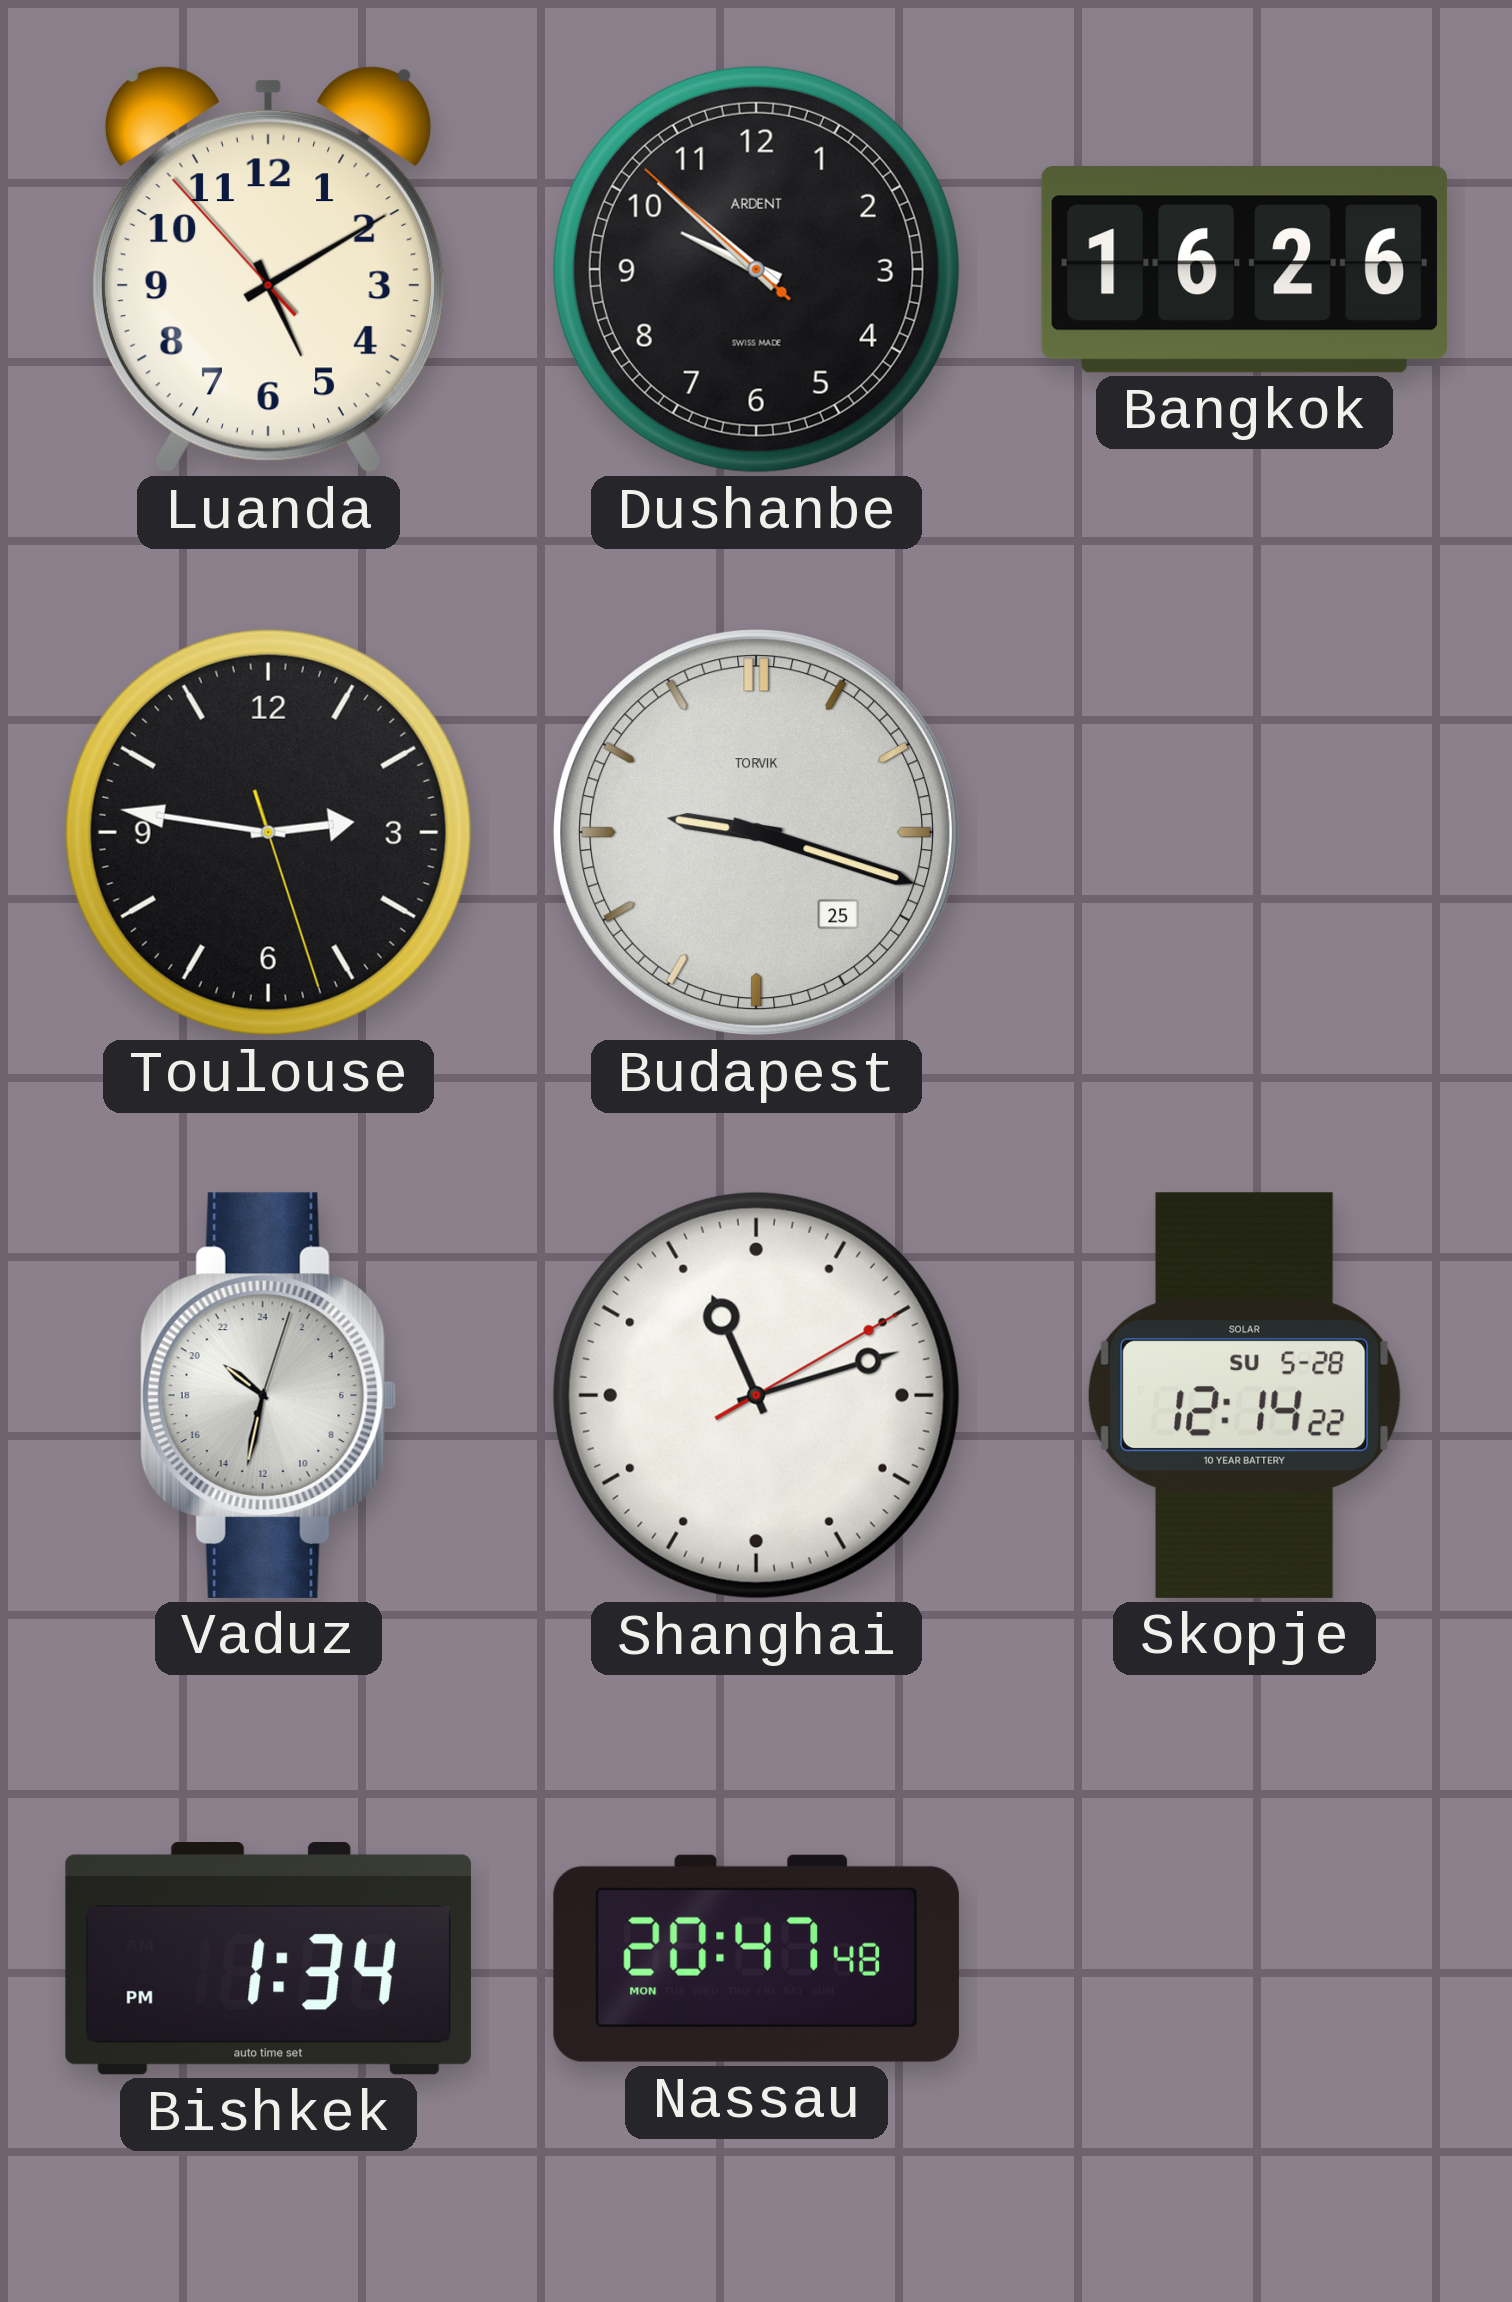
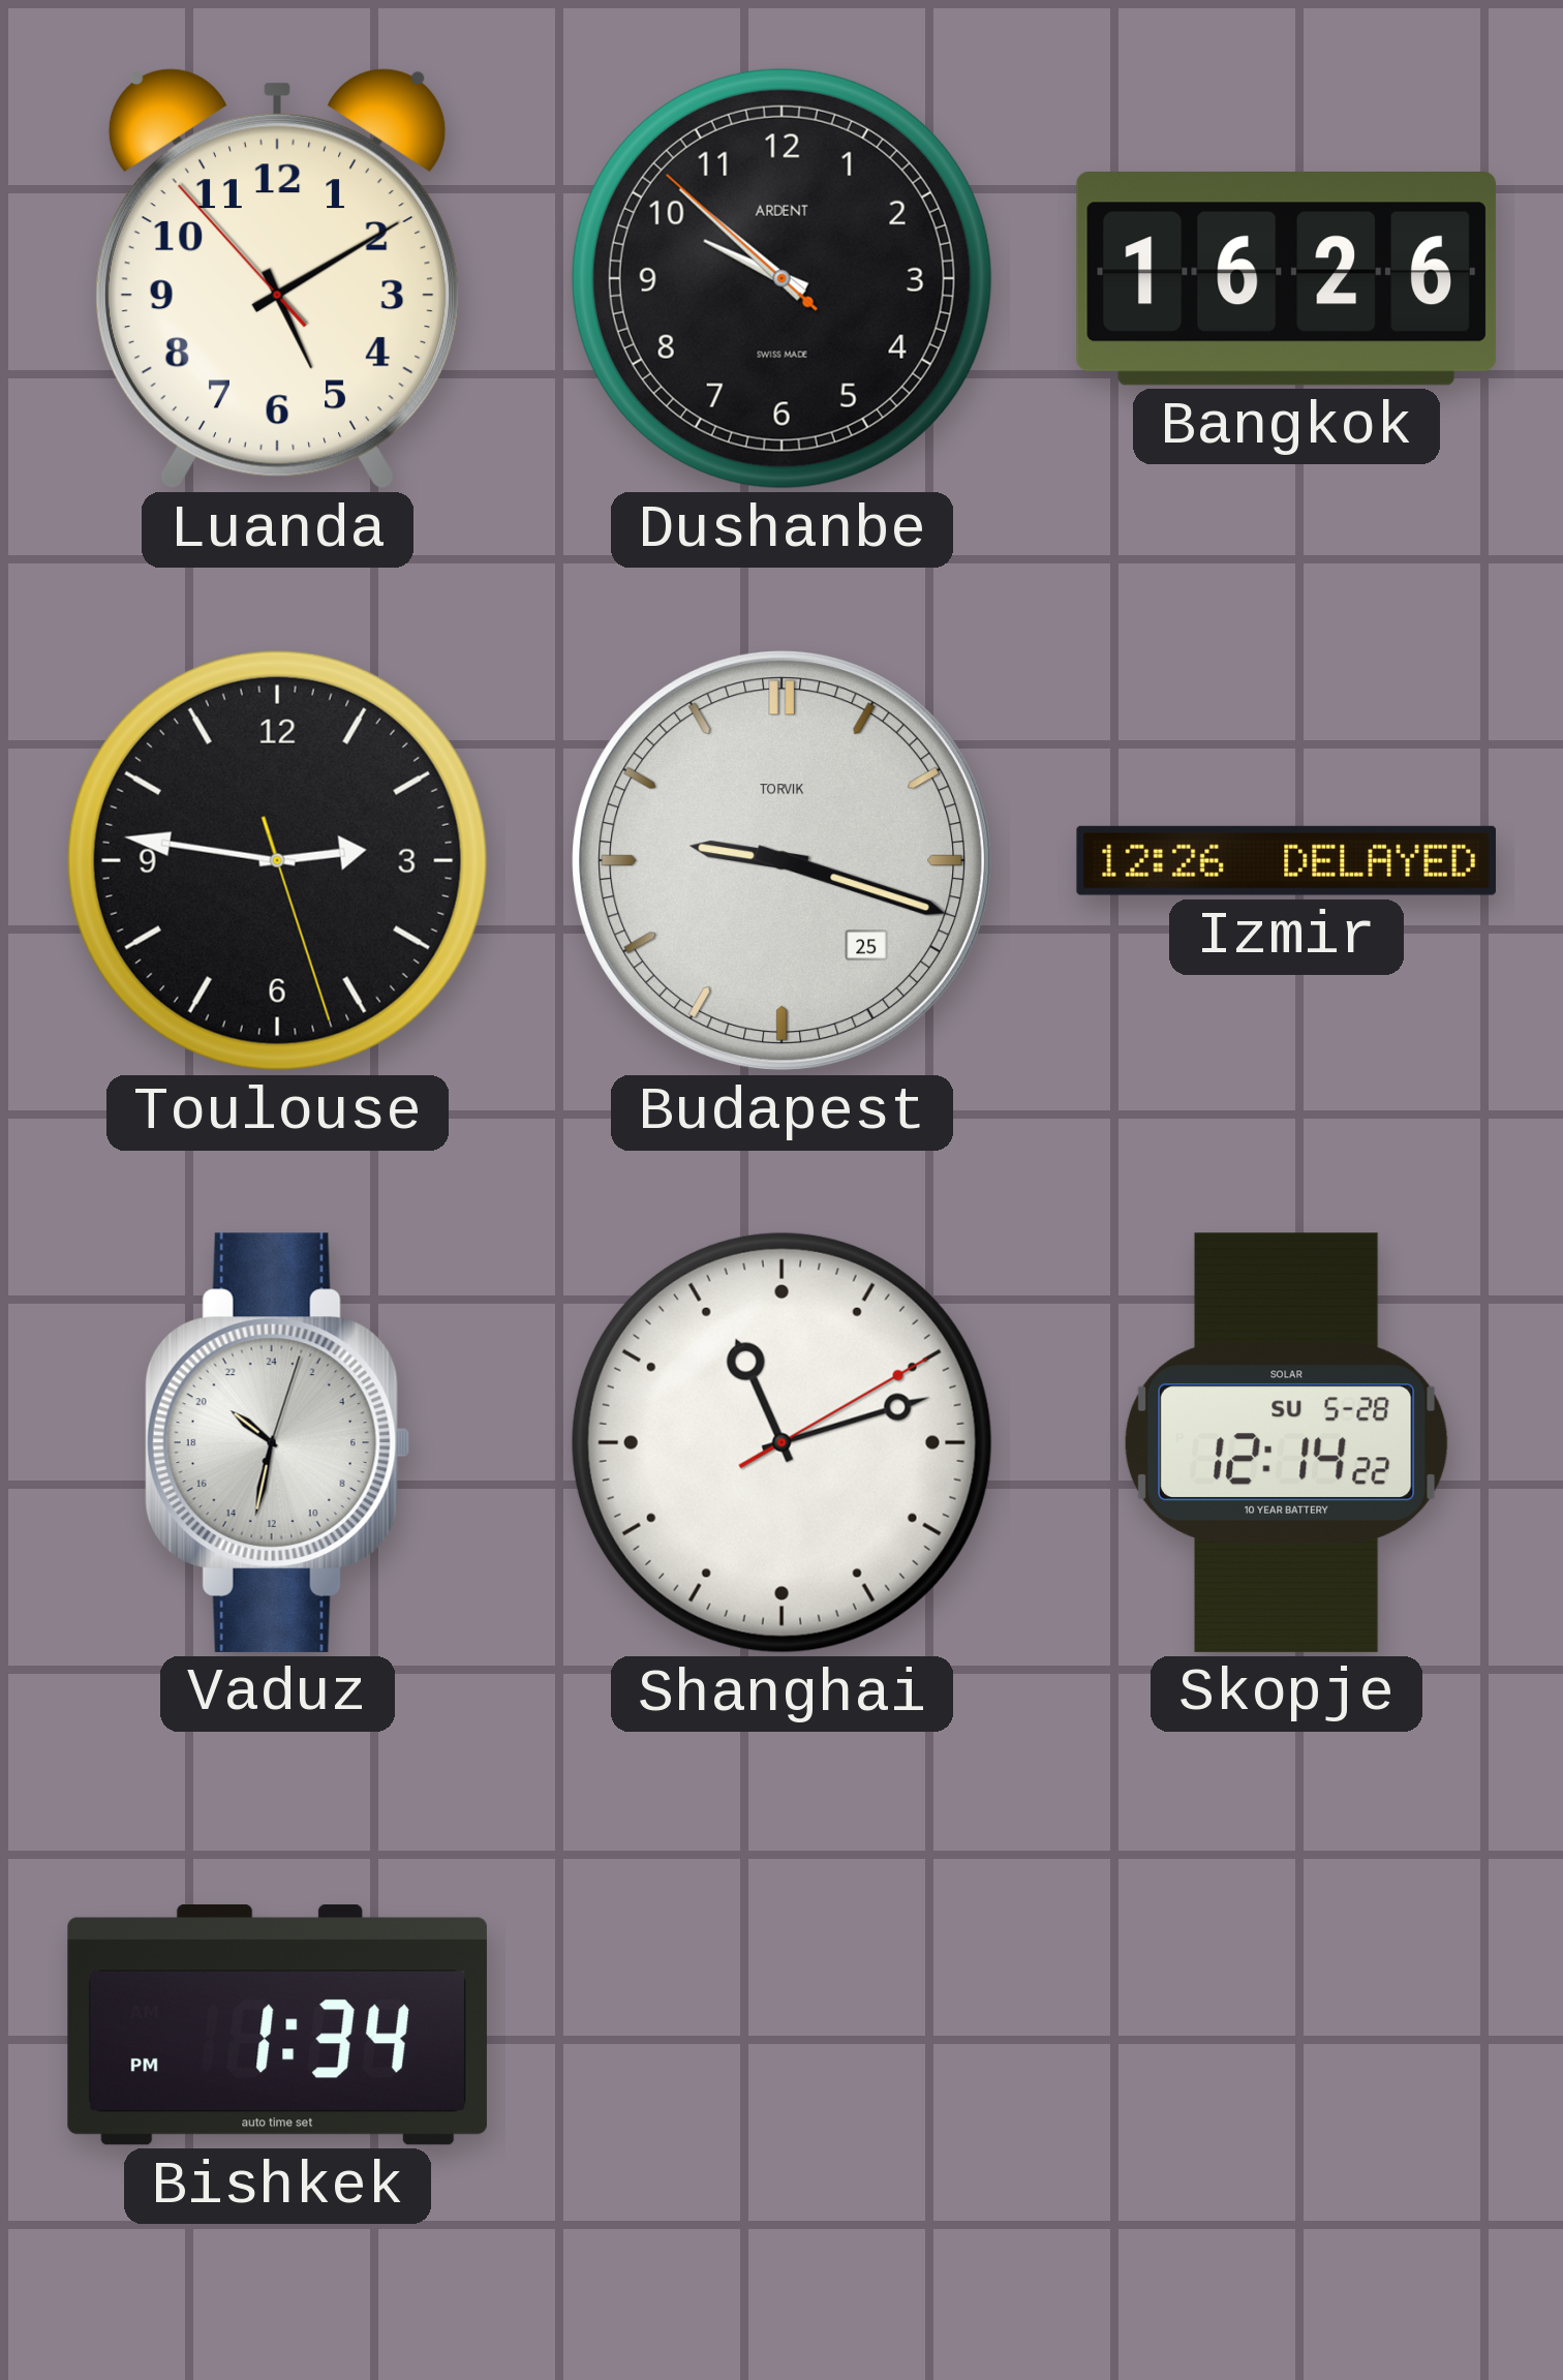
Izmir: none -> 12:26 (1286, 860)
Nassau: 20:47 -> none (756, 1958)
